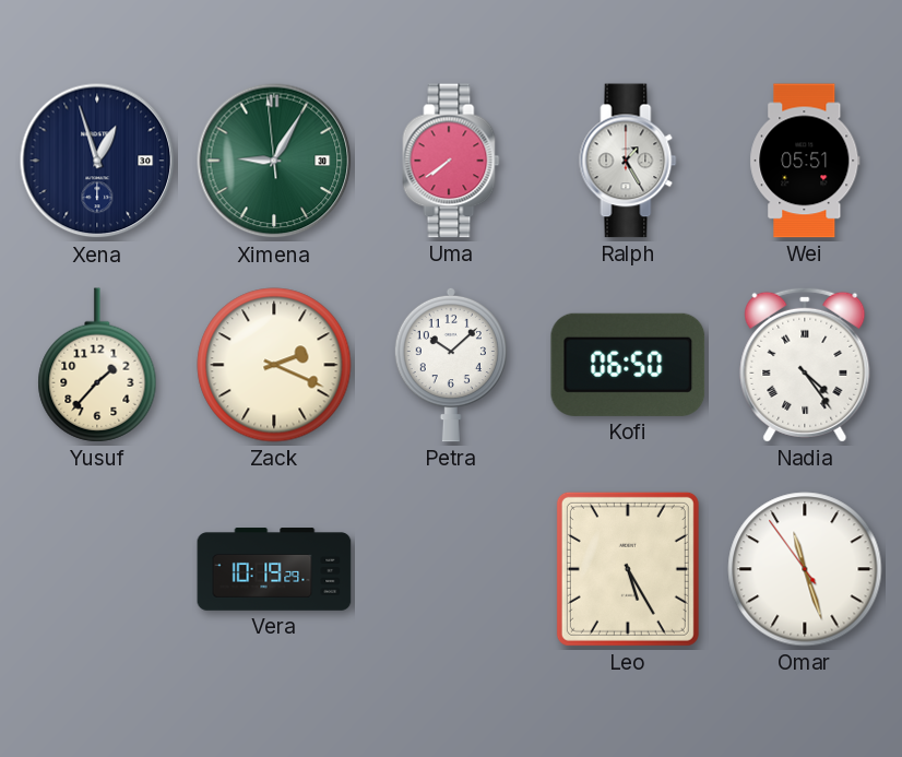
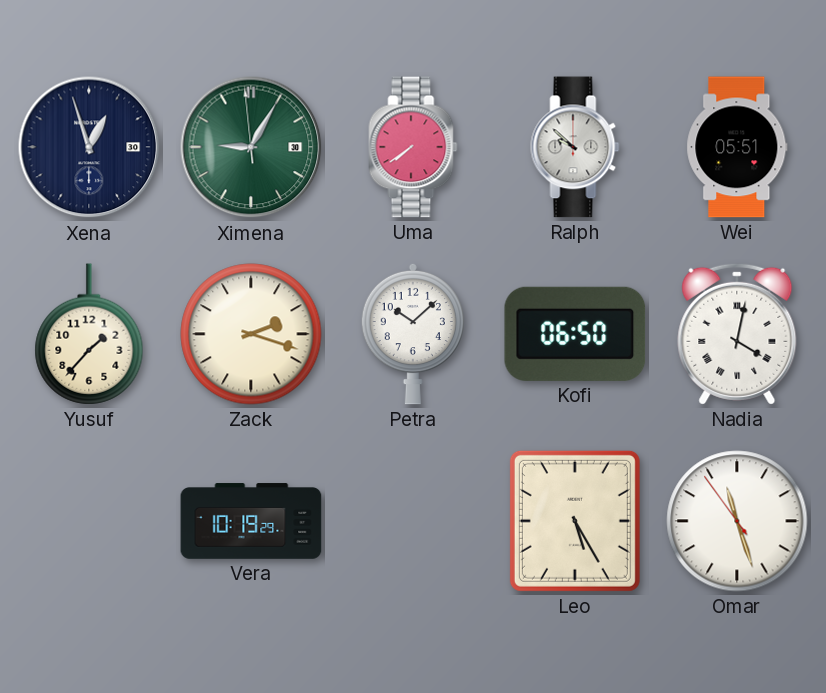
Ralph: 1:25 -> 9:52 (575, 147)
Zack: 2:19 -> 2:18 (251, 334)
Nadia: 4:24 -> 4:02 (737, 334)
